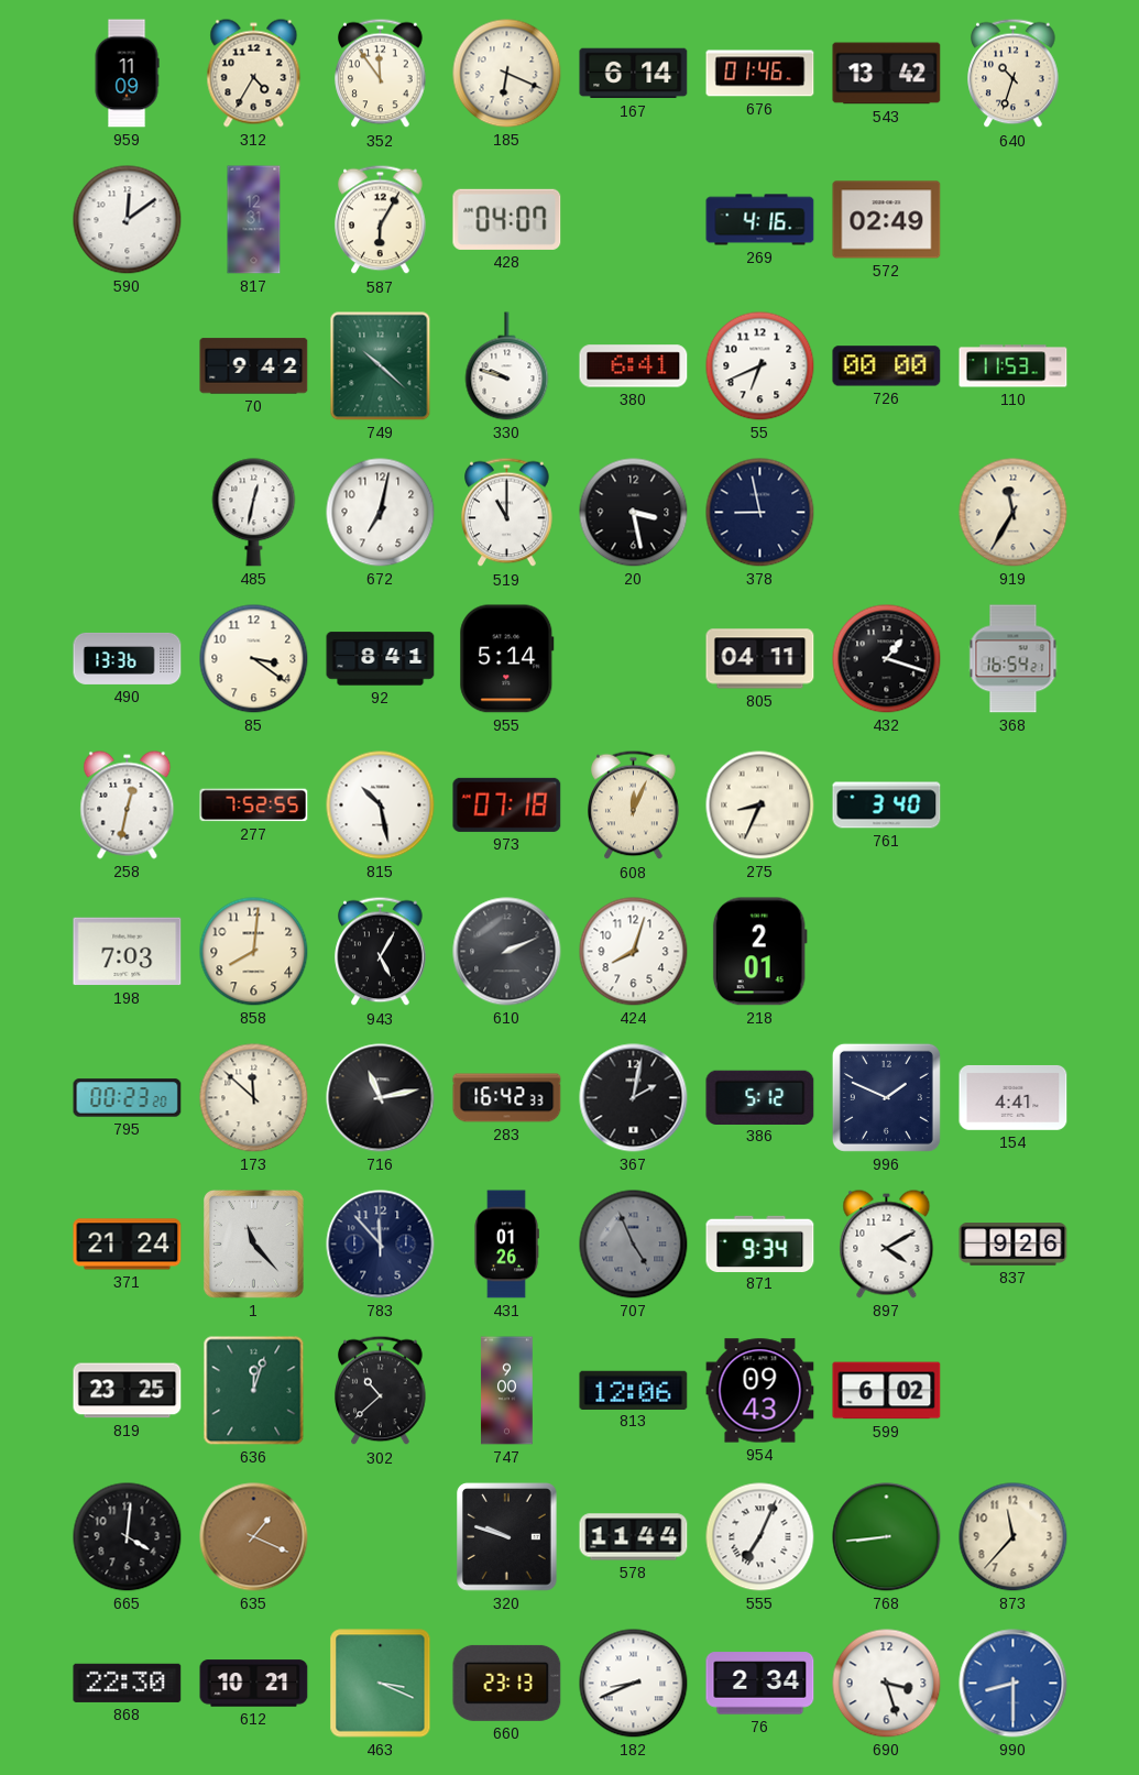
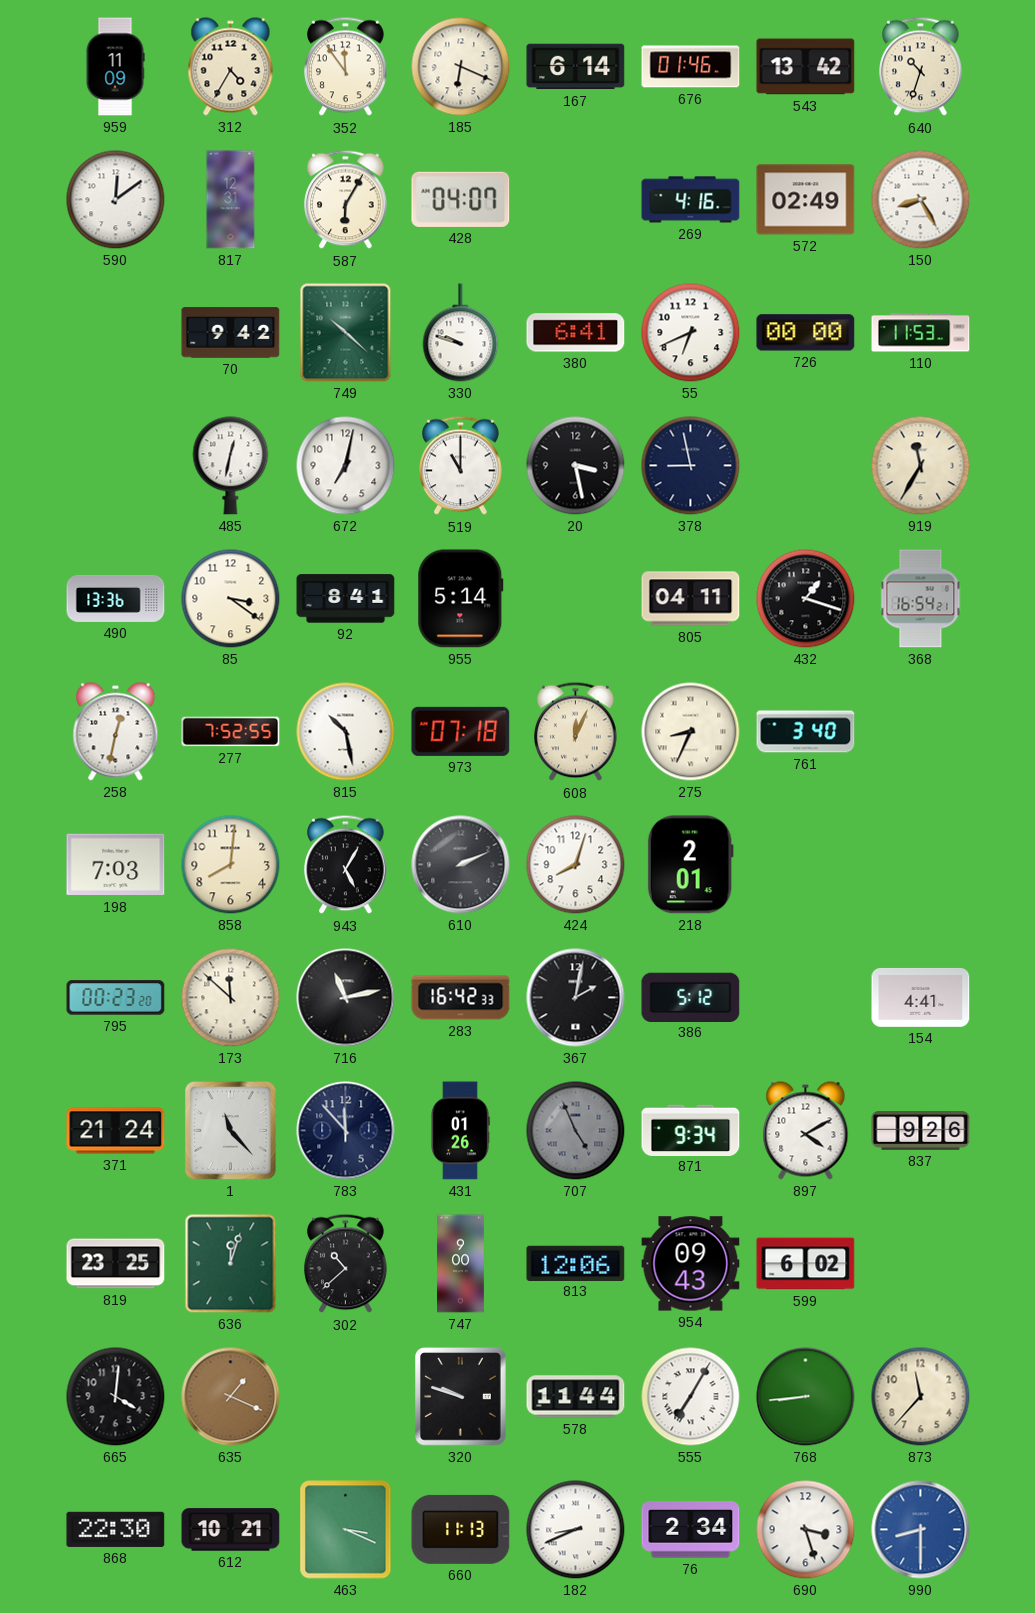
150: none -> 8:25 (921, 200)
996: 1:49 -> none (886, 1097)
555: 7:04 -> 7:05 (691, 1397)
660: 23:13 -> 11:13 (461, 1529)
